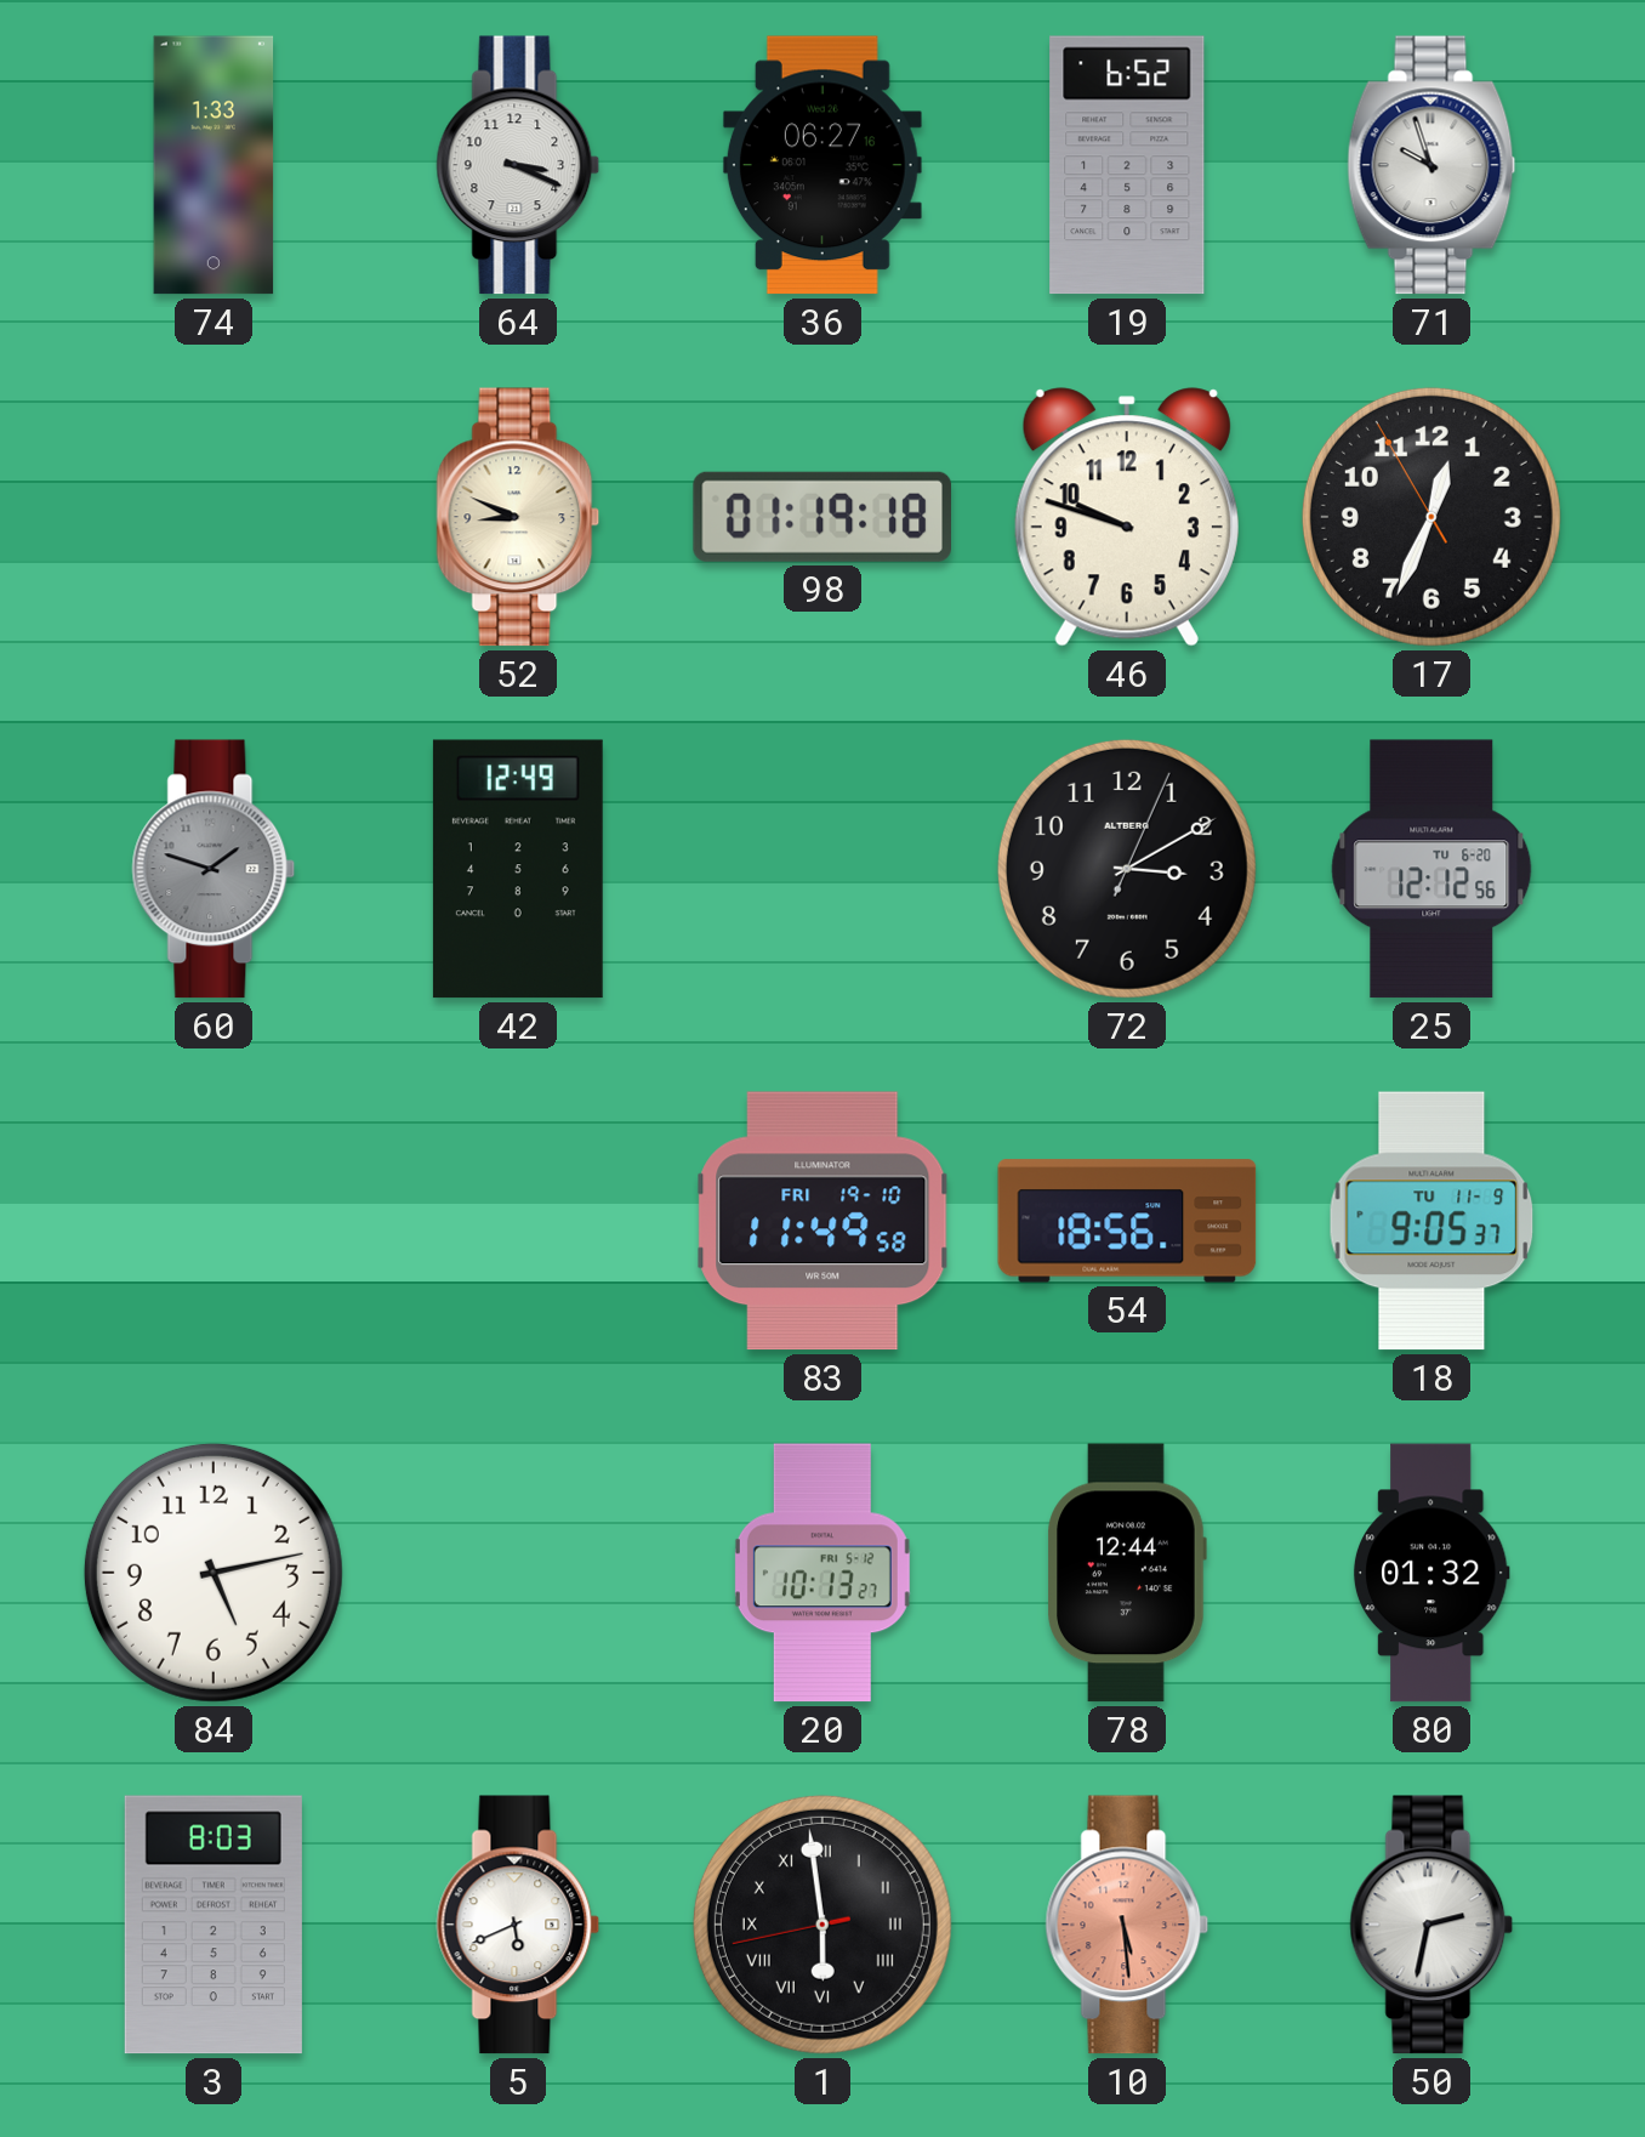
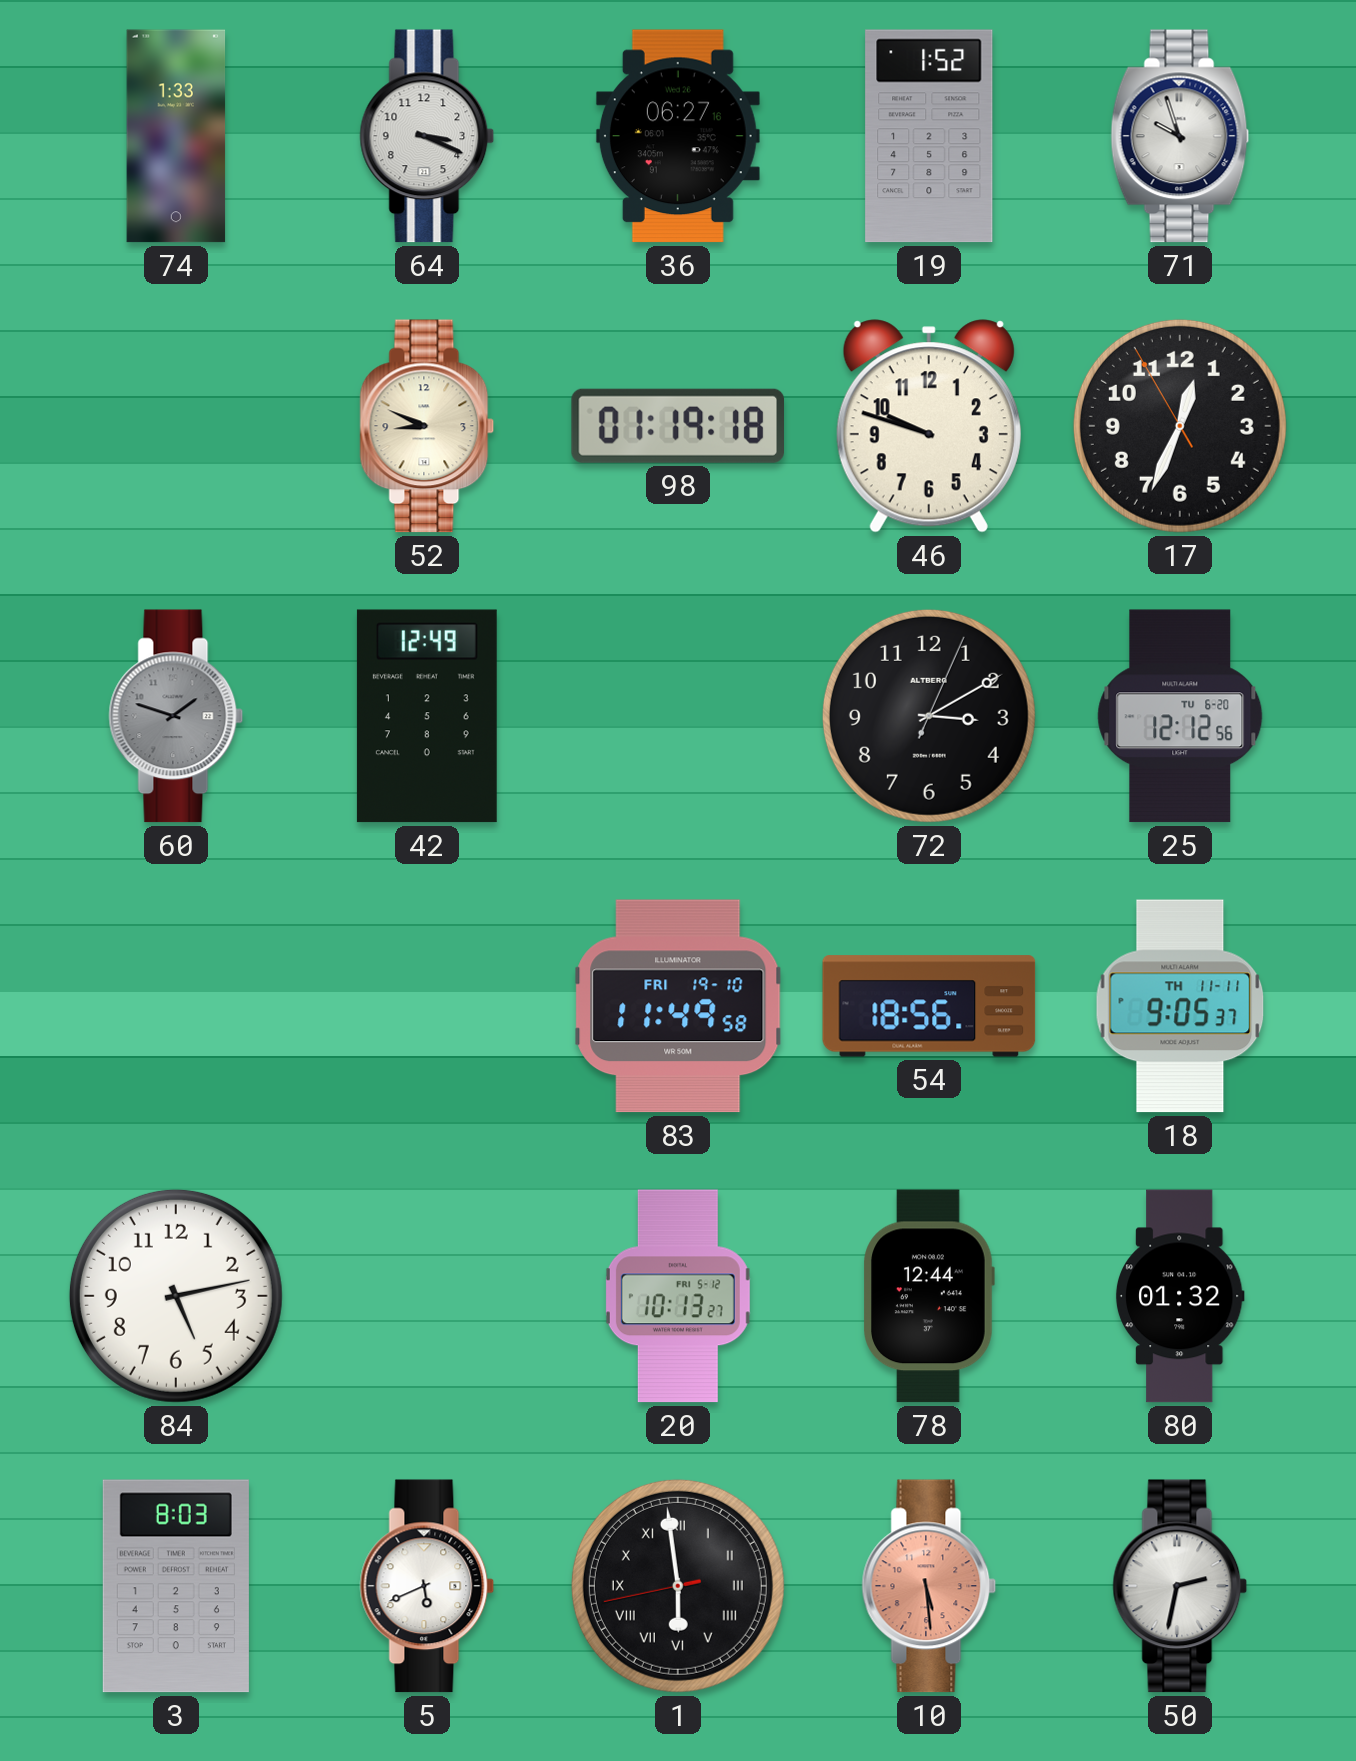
19: 6:52 -> 1:52 (929, 136)
18 date: TU 11-9 -> TH 11-11 (1180, 1006)
